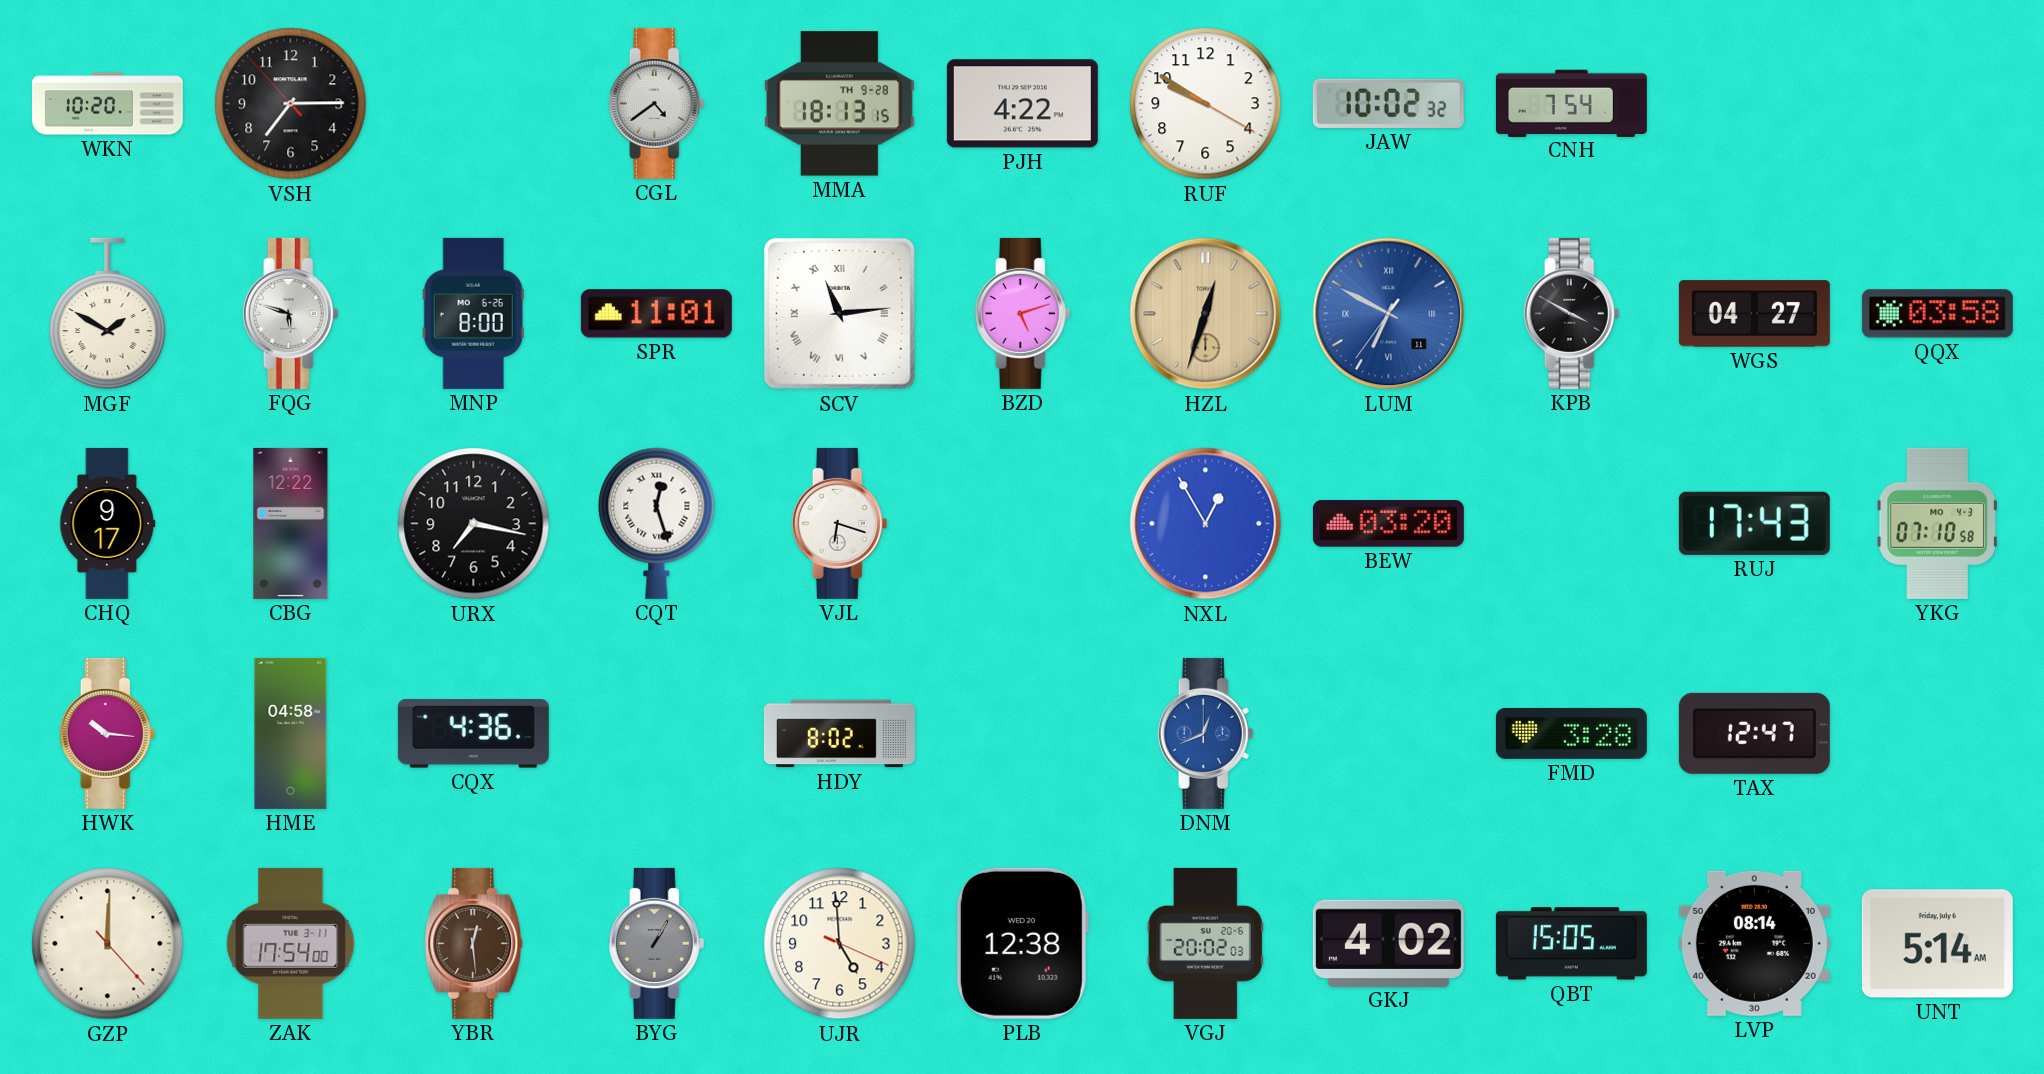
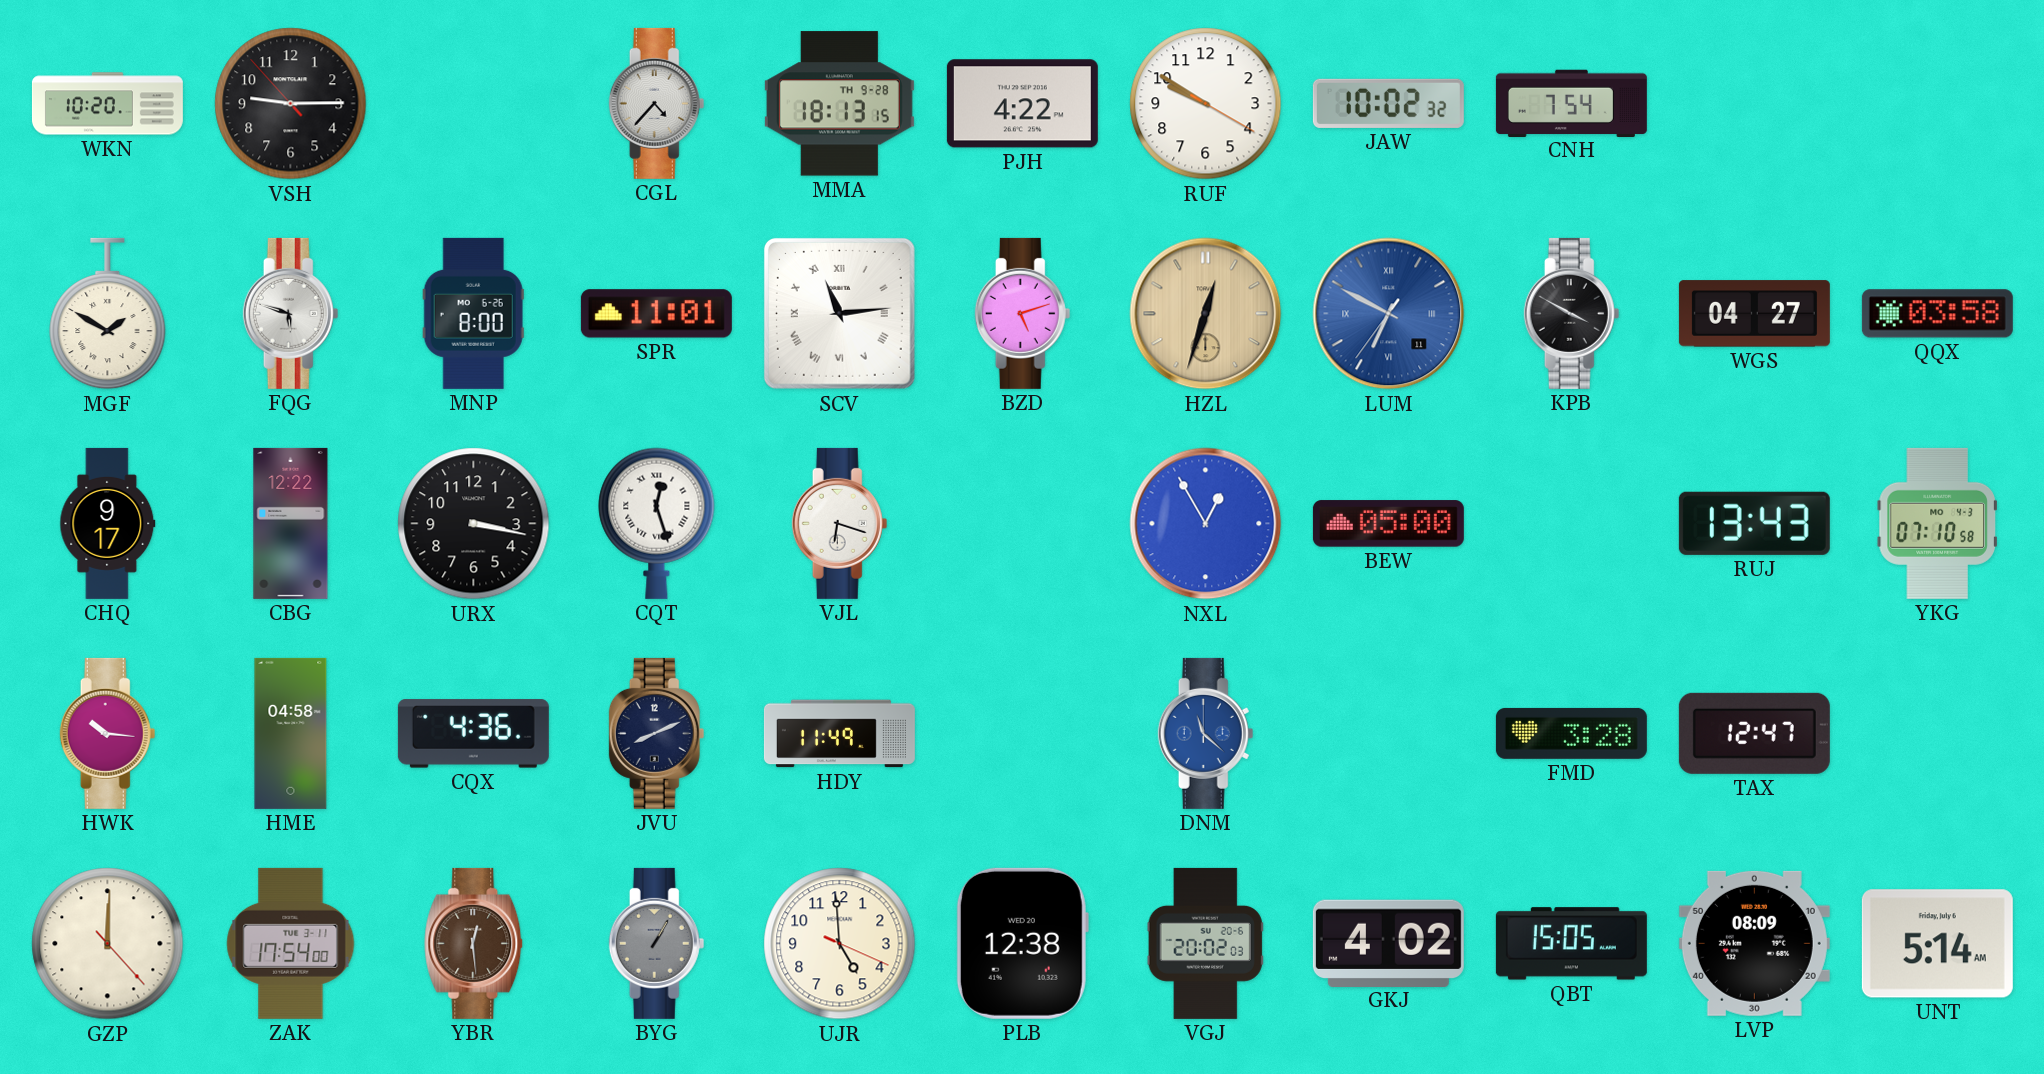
VSH: 7:14 -> 9:14 (291, 104)
CGL: 4:39 -> 4:37 (657, 103)
URX: 7:17 -> 3:17 (474, 524)
BEW: 03:20 -> 05:00 (1388, 524)
RUJ: 17:43 -> 13:43 (1754, 523)
JVU: none -> 8:11 (657, 733)
HDY: 8:02 -> 11:49 (839, 734)
DNM: 12:41 -> 11:22 (1206, 733)
LVP: 08:14 -> 08:09 (1754, 943)
